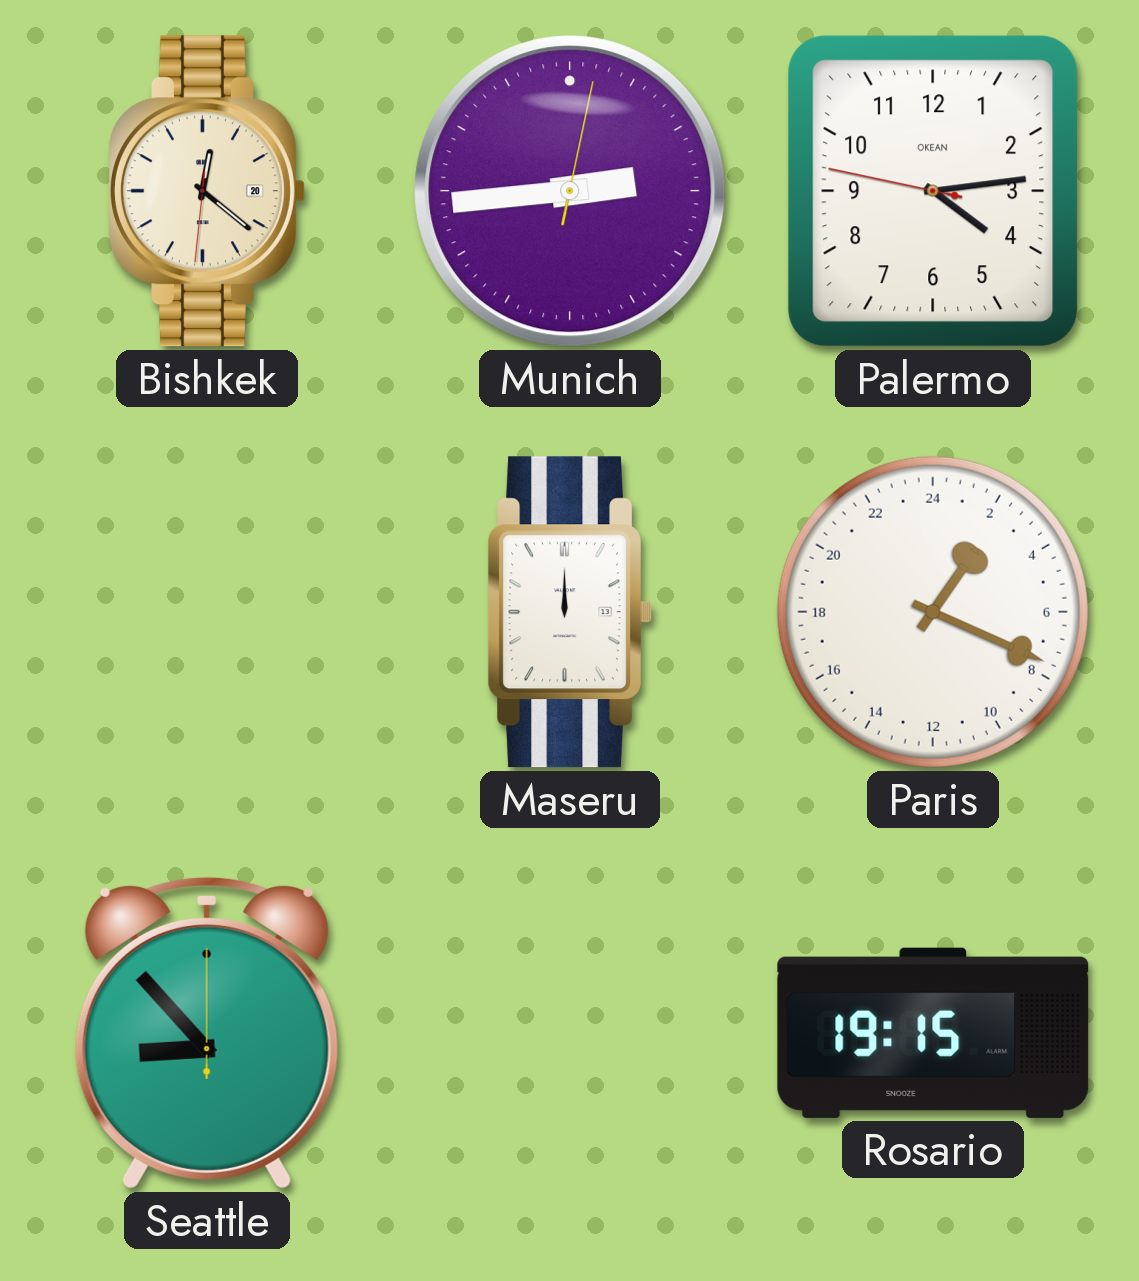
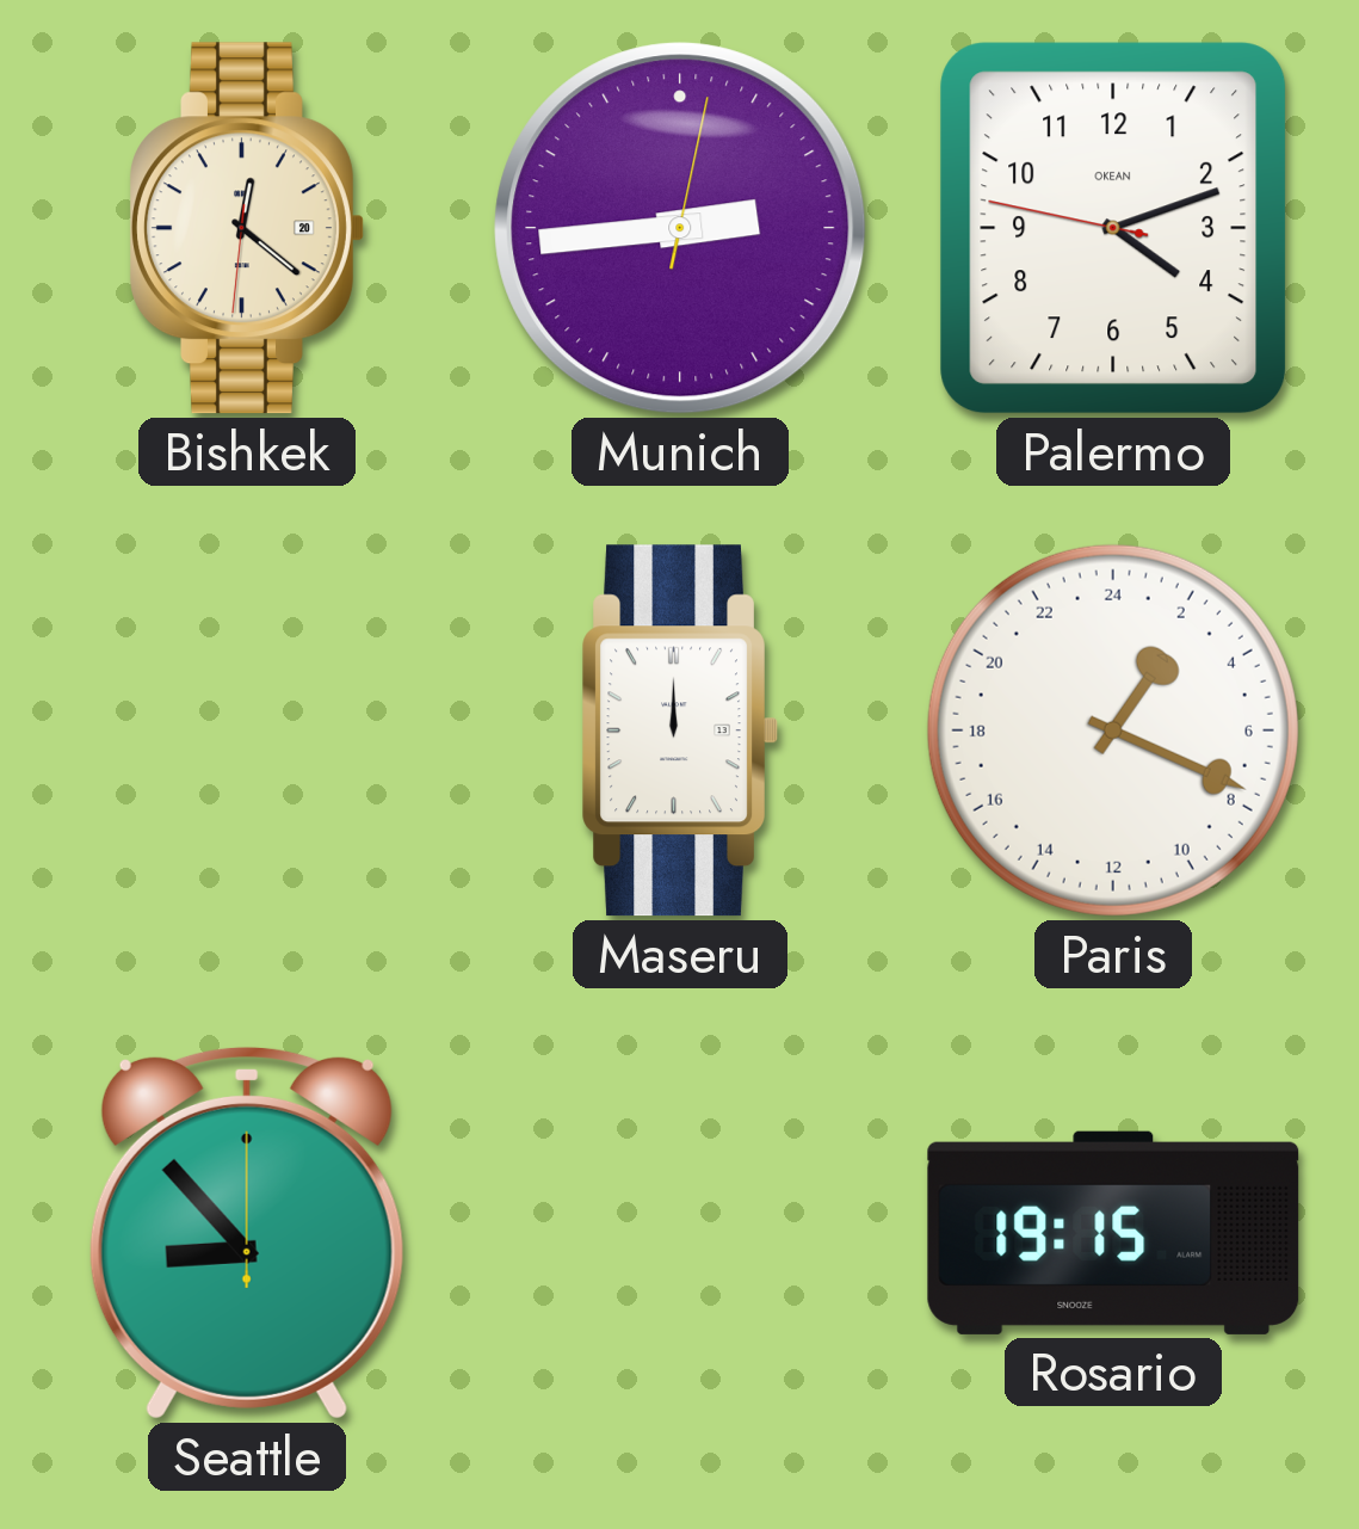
Palermo: 4:13 -> 4:11 (1113, 228)
